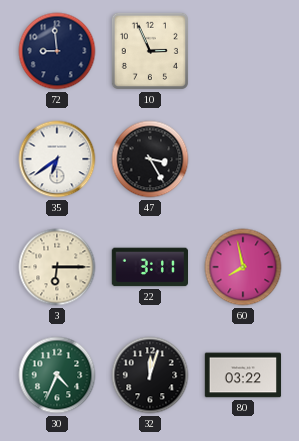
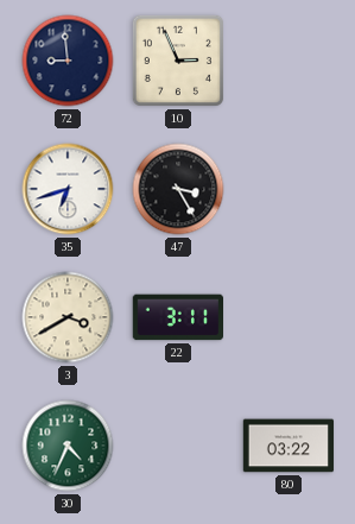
35: 6:39 -> 6:42 (68, 189)
3: 6:15 -> 3:40 (68, 317)
60: 7:58 -> none (243, 267)
32: 12:03 -> none (150, 375)
